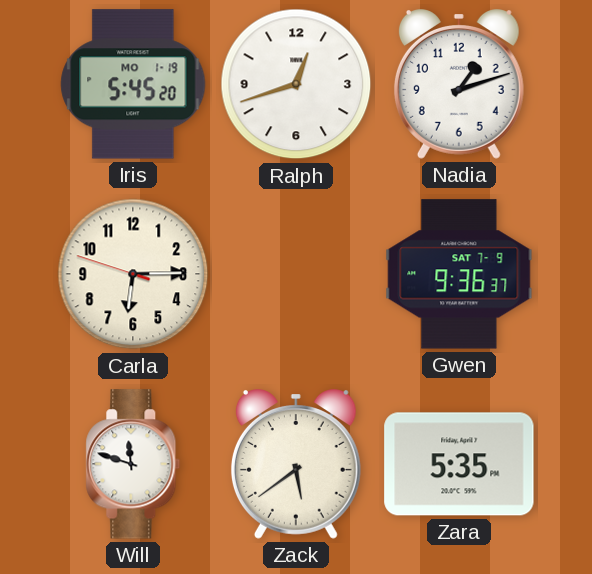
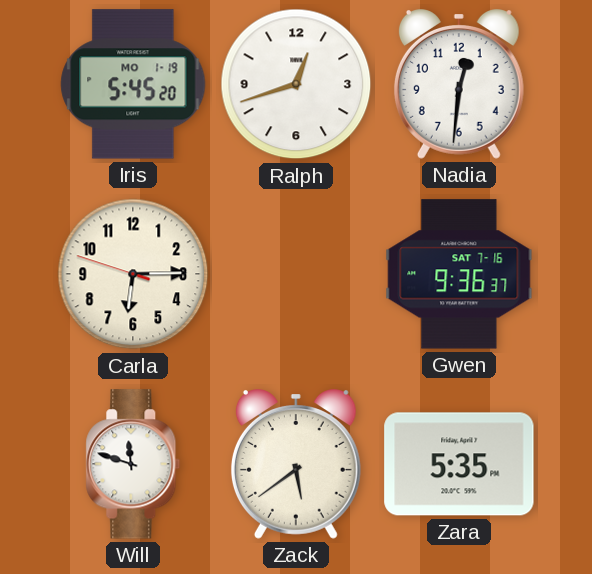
Nadia: 1:12 -> 12:31 (459, 84)
Gwen date: SAT 7-9 -> SAT 7-16 (459, 274)
